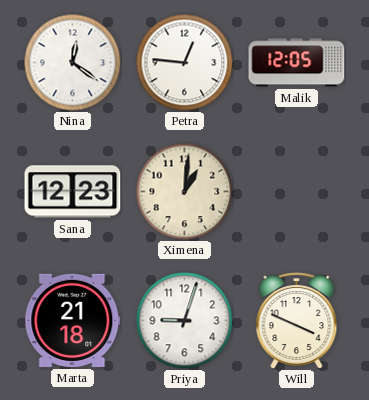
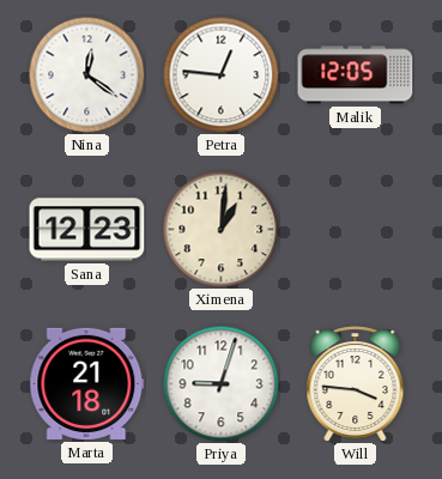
Will: 3:49 -> 3:46 (356, 384)
